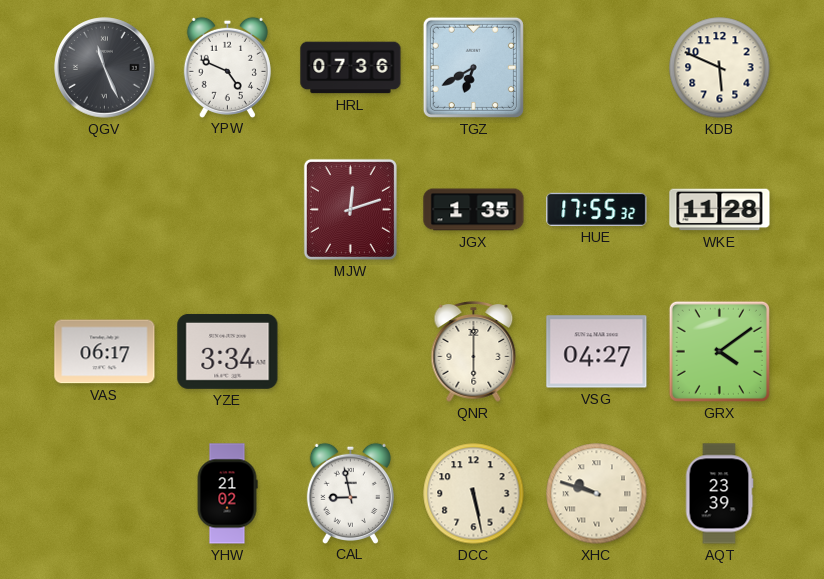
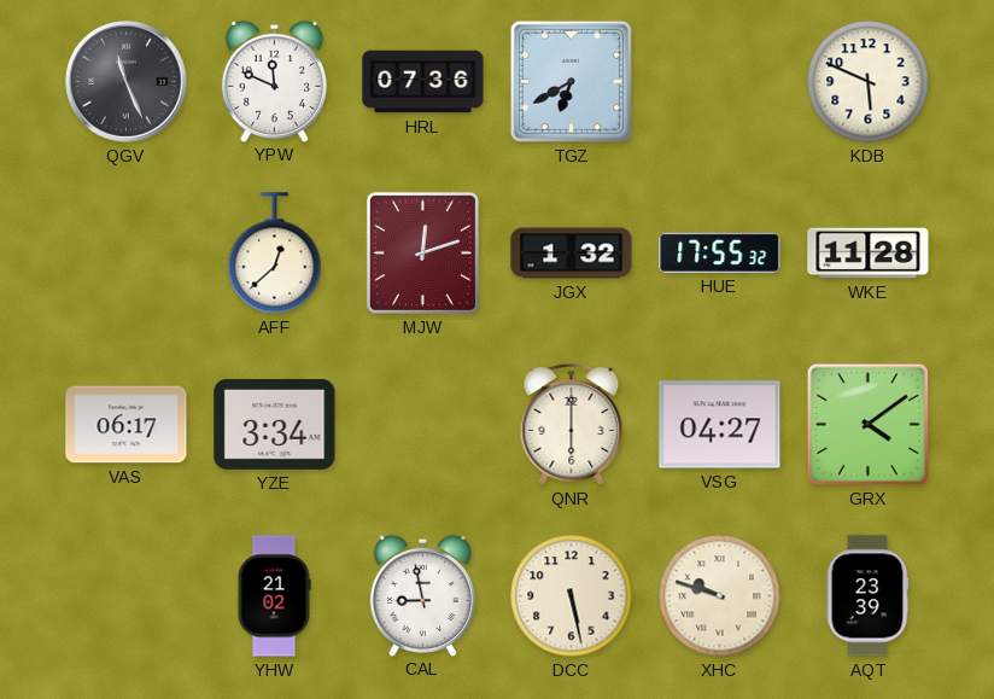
YPW: 4:49 -> 11:49 (274, 81)
AFF: none -> 12:38 (275, 254)
JGX: 1:35 -> 1:32 (572, 254)
